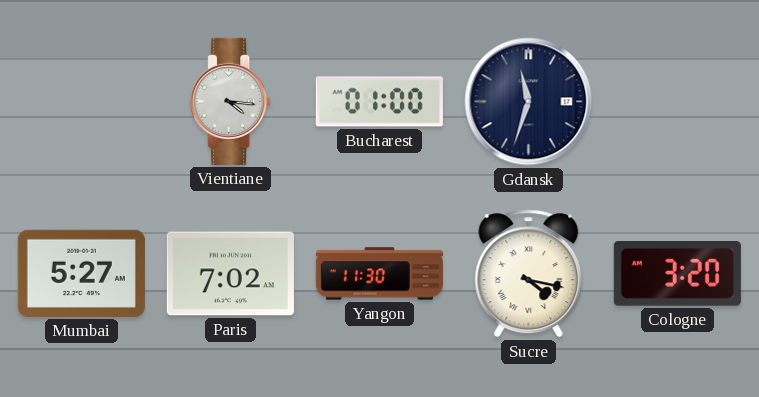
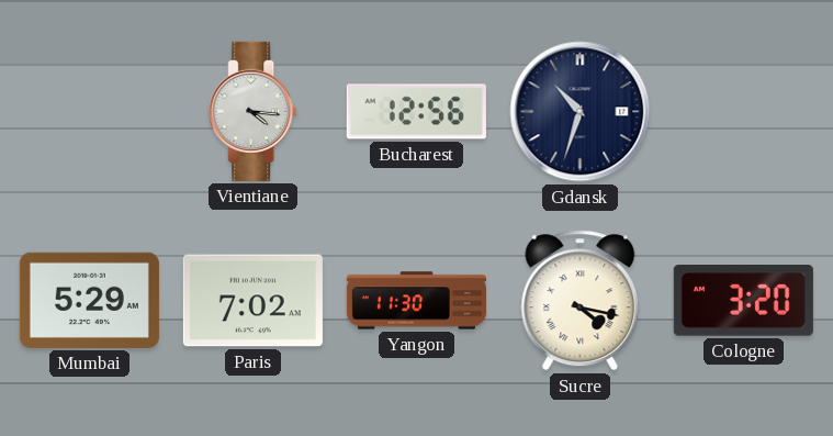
Bucharest: 01:00 -> 12:56 (416, 112)
Gdansk: 11:33 -> 10:33 (581, 112)
Mumbai: 5:27 -> 5:29 (89, 300)
